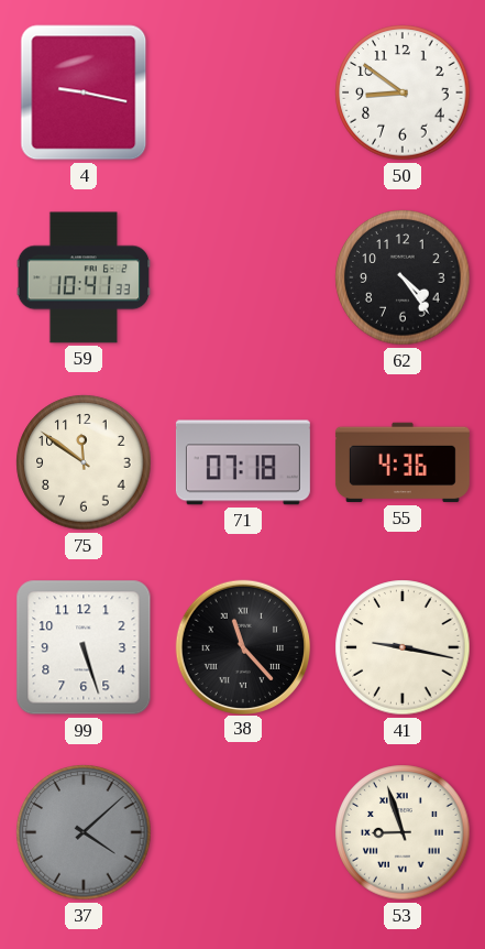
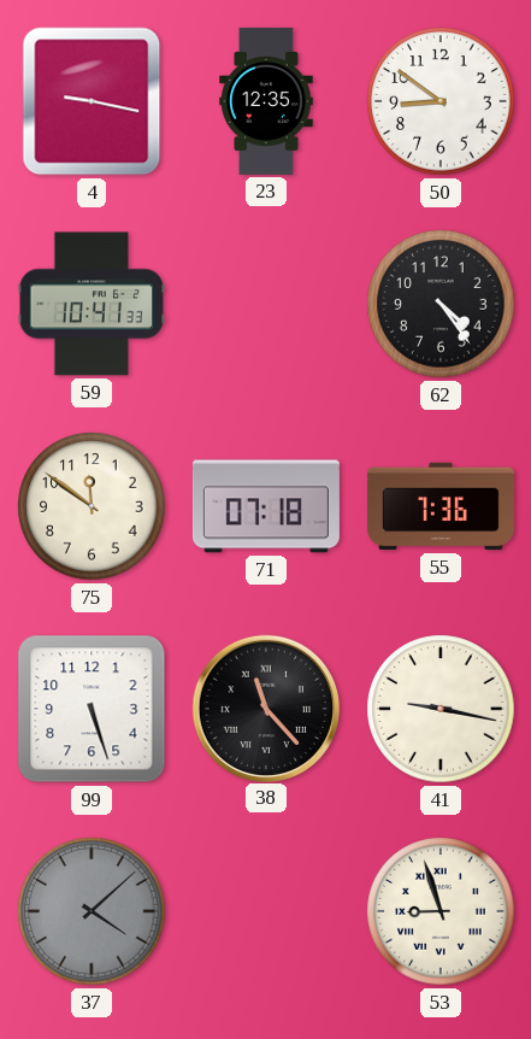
23: none -> 12:35 (266, 101)
55: 4:36 -> 7:36 (441, 506)
